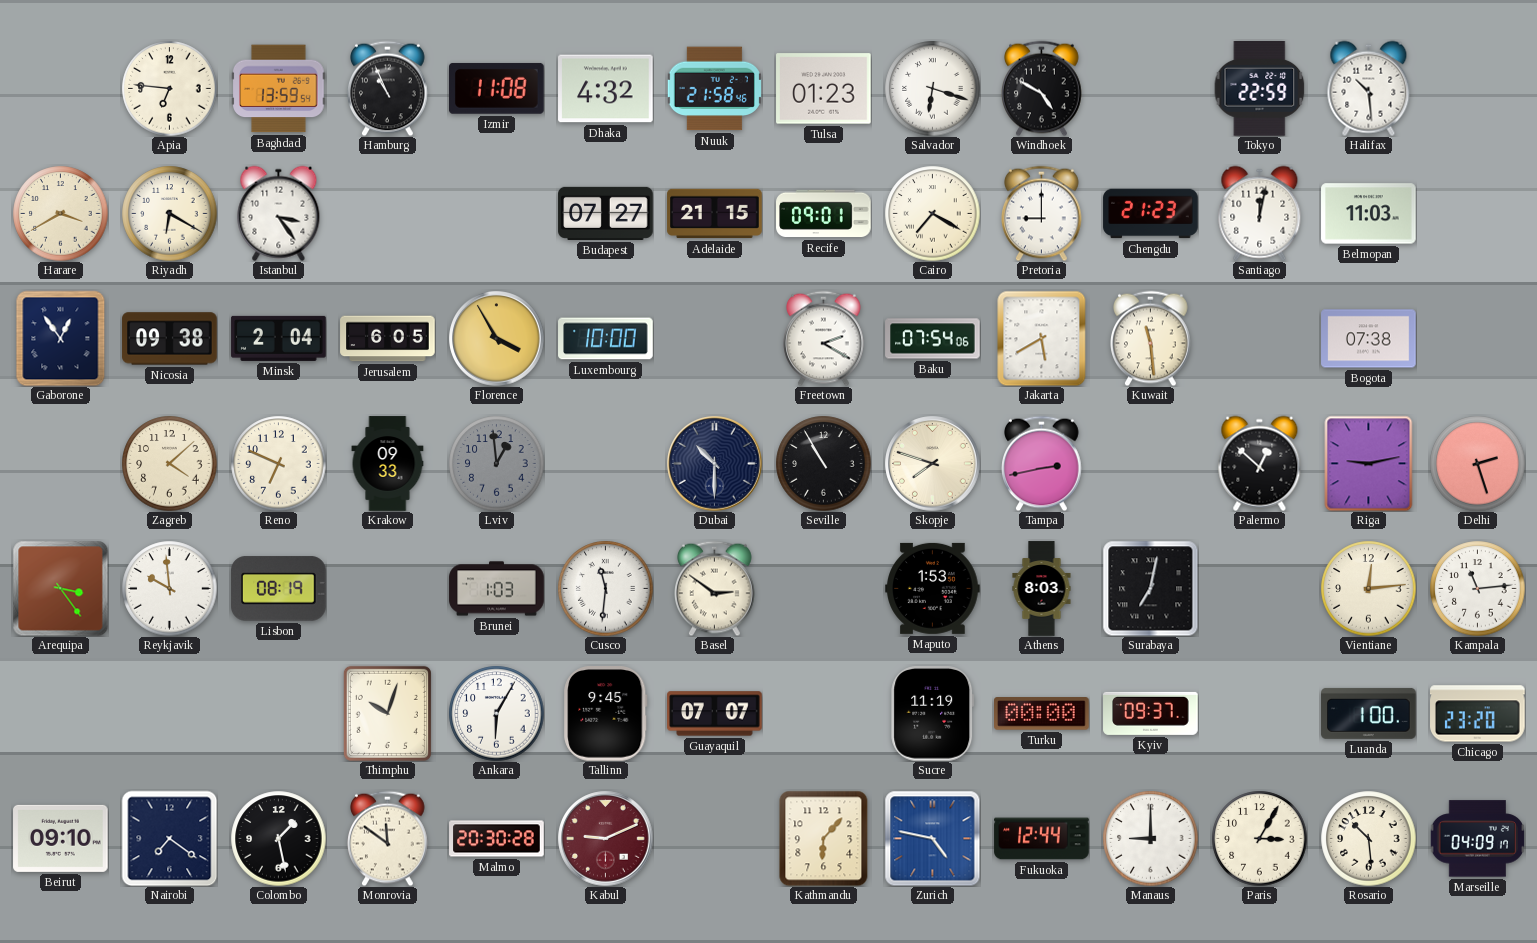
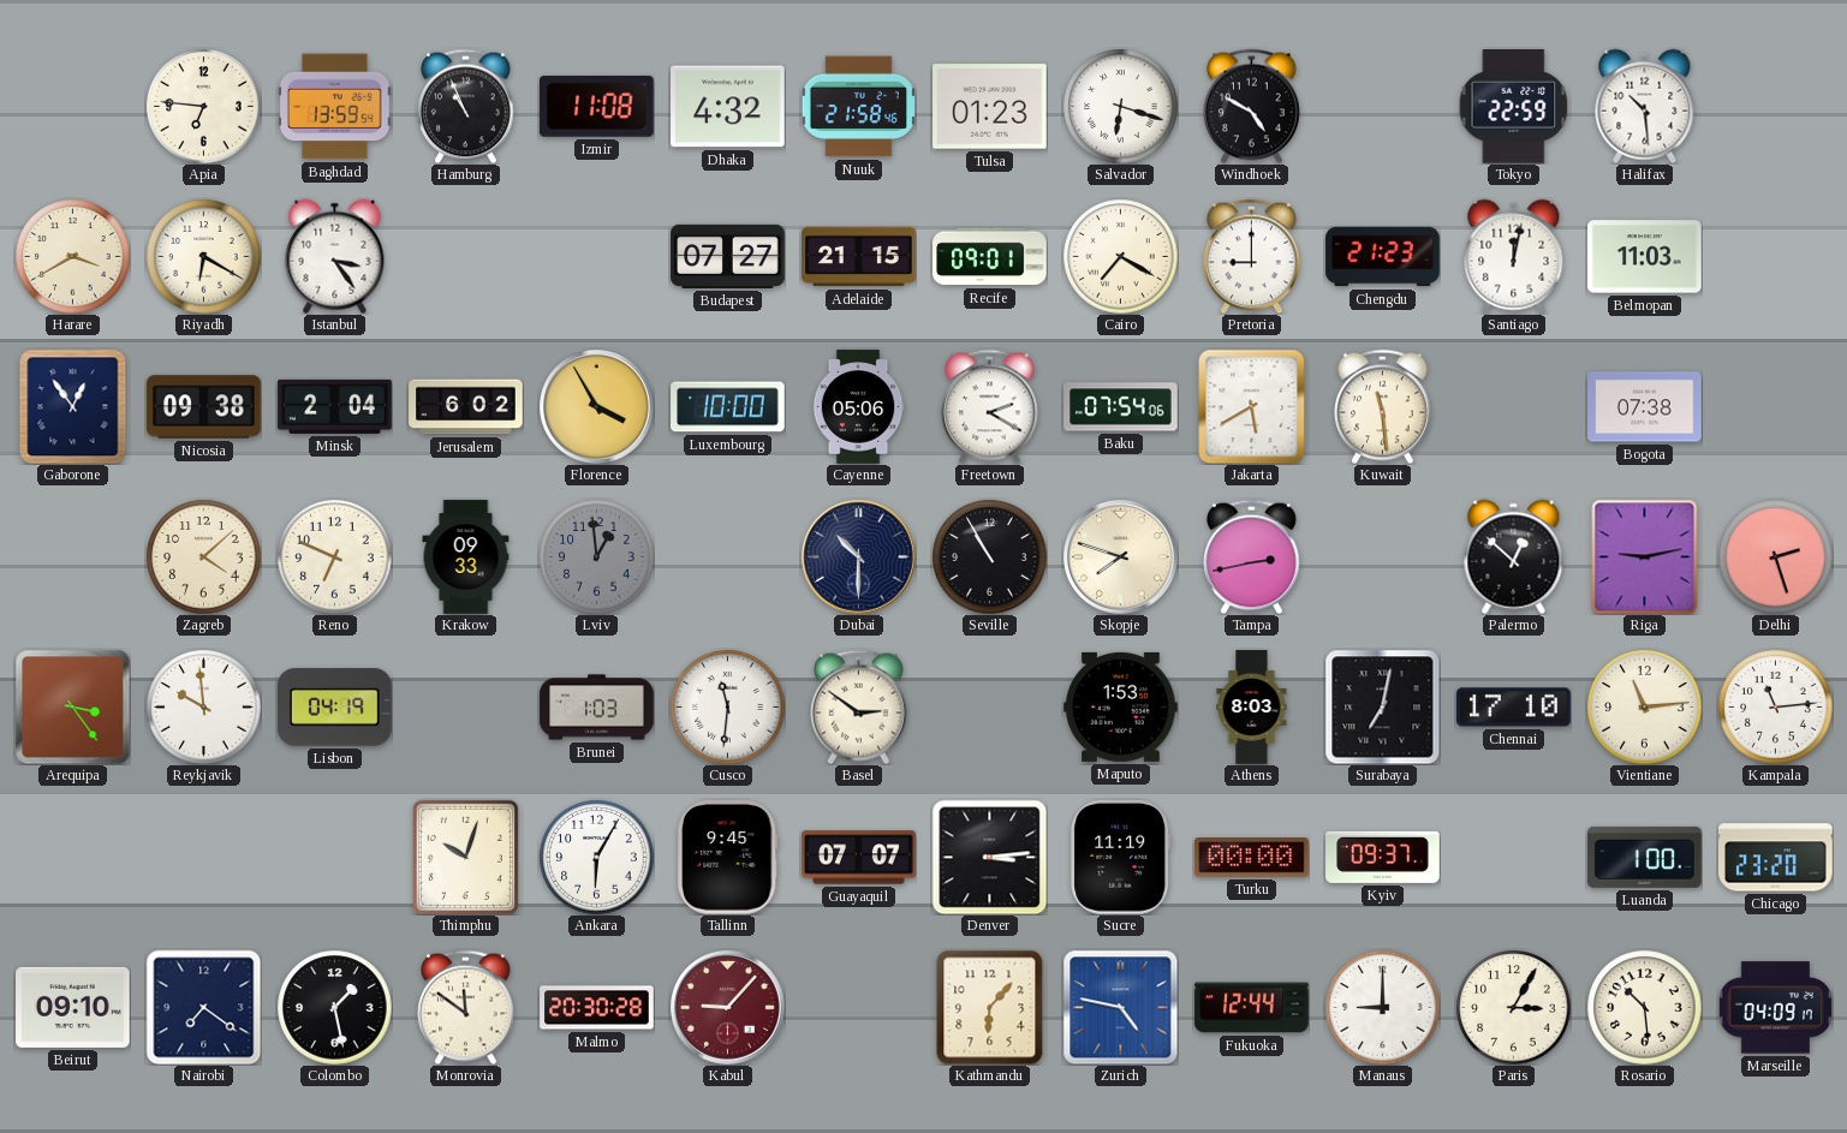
Jerusalem: 6:05 -> 6:02 (466, 407)
Cayenne: none -> 05:06 (858, 407)
Lisbon: 08:19 -> 04:19 (335, 708)
Chennai: none -> 17:10 (1514, 708)
Vientiane: 12:14 -> 11:14 (1644, 706)
Denver: none -> 3:14 (989, 857)
Kabul: 9:11 -> 9:07 (728, 1008)
